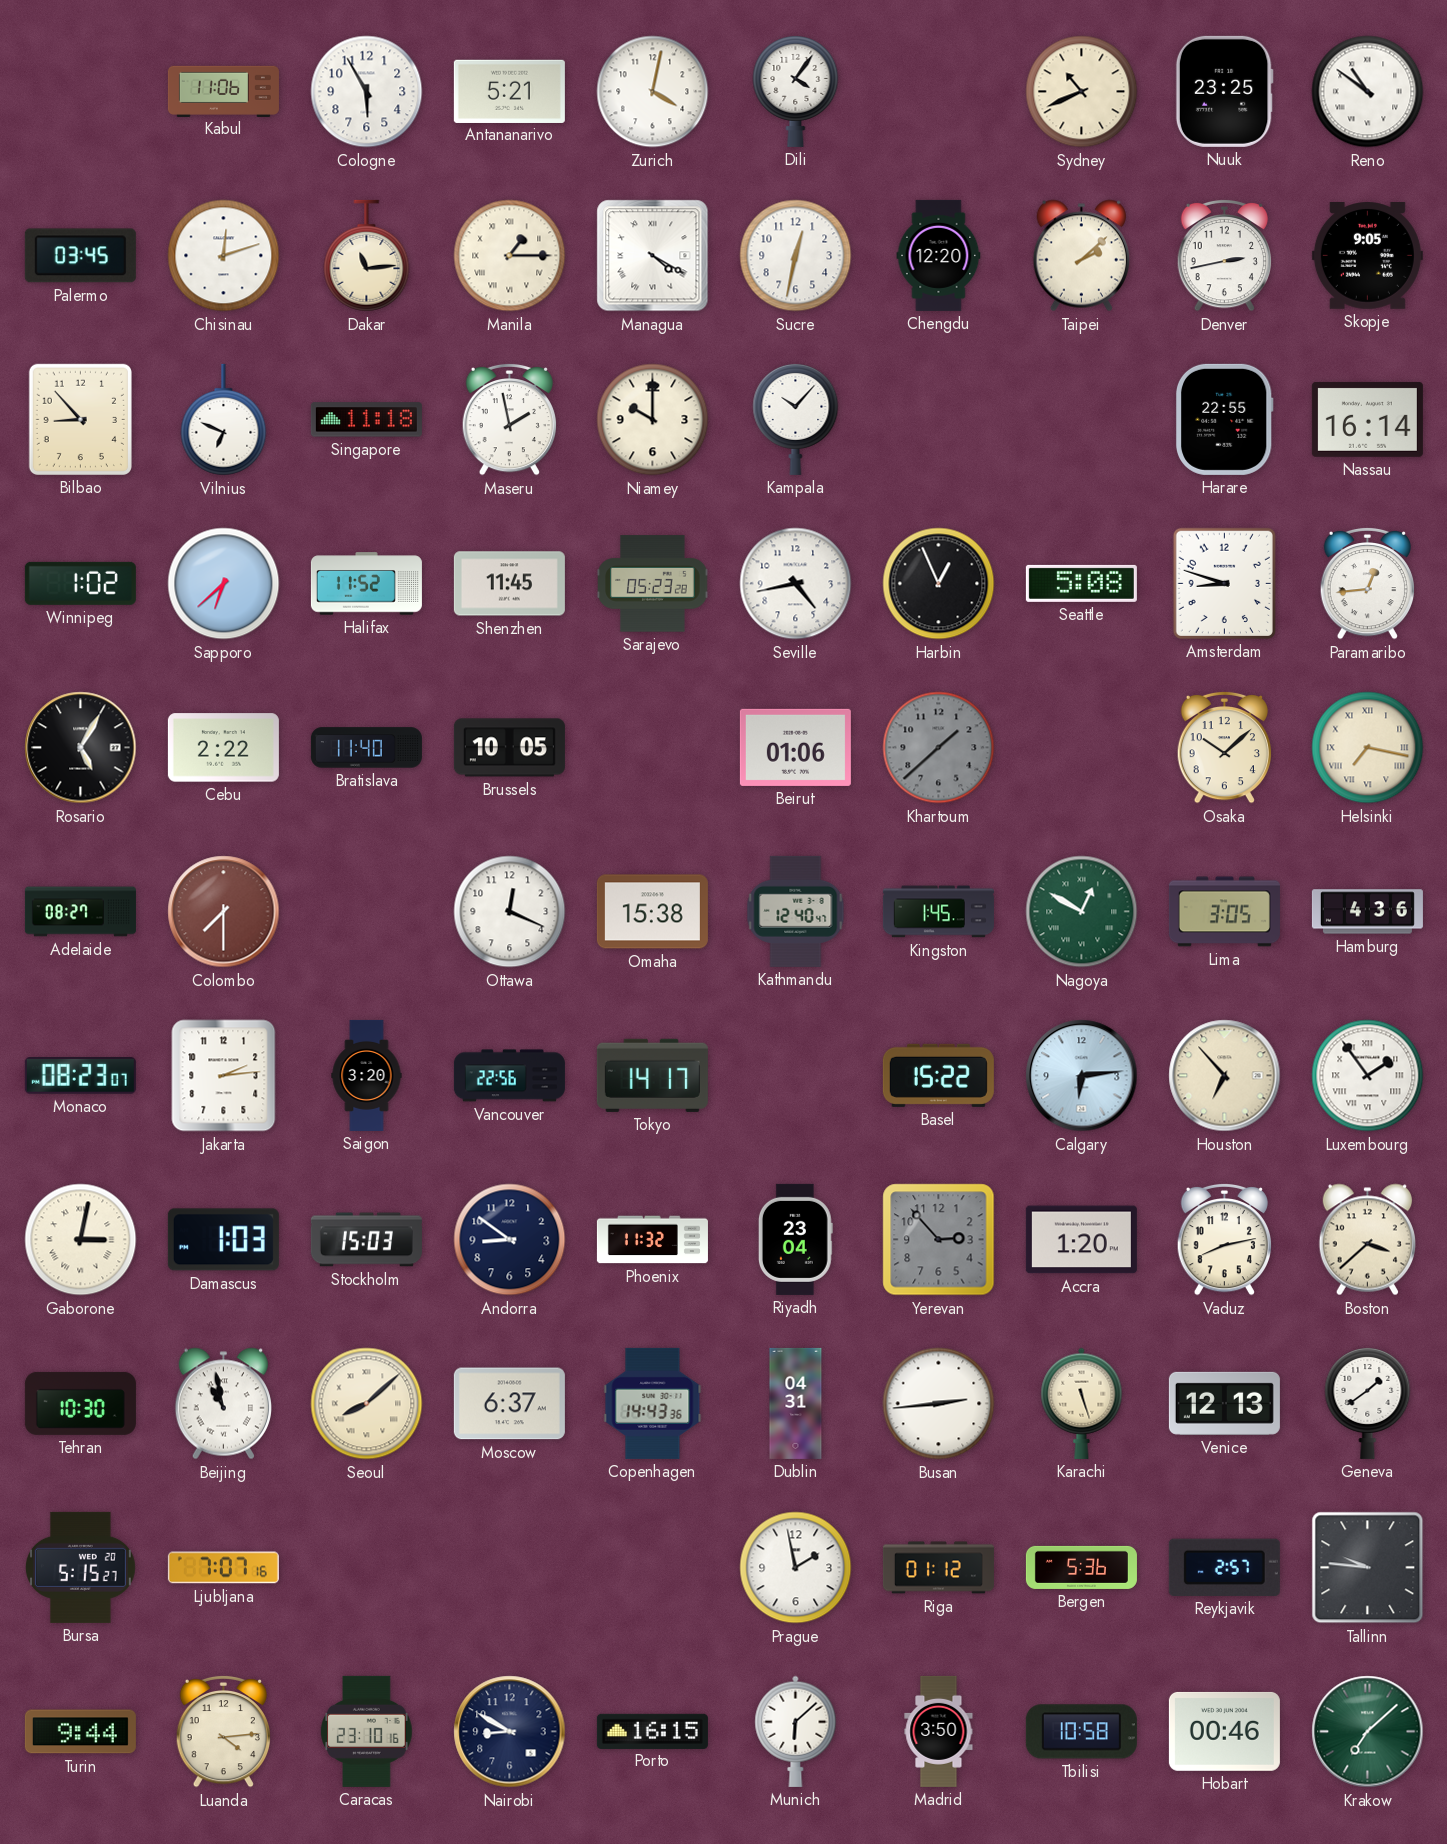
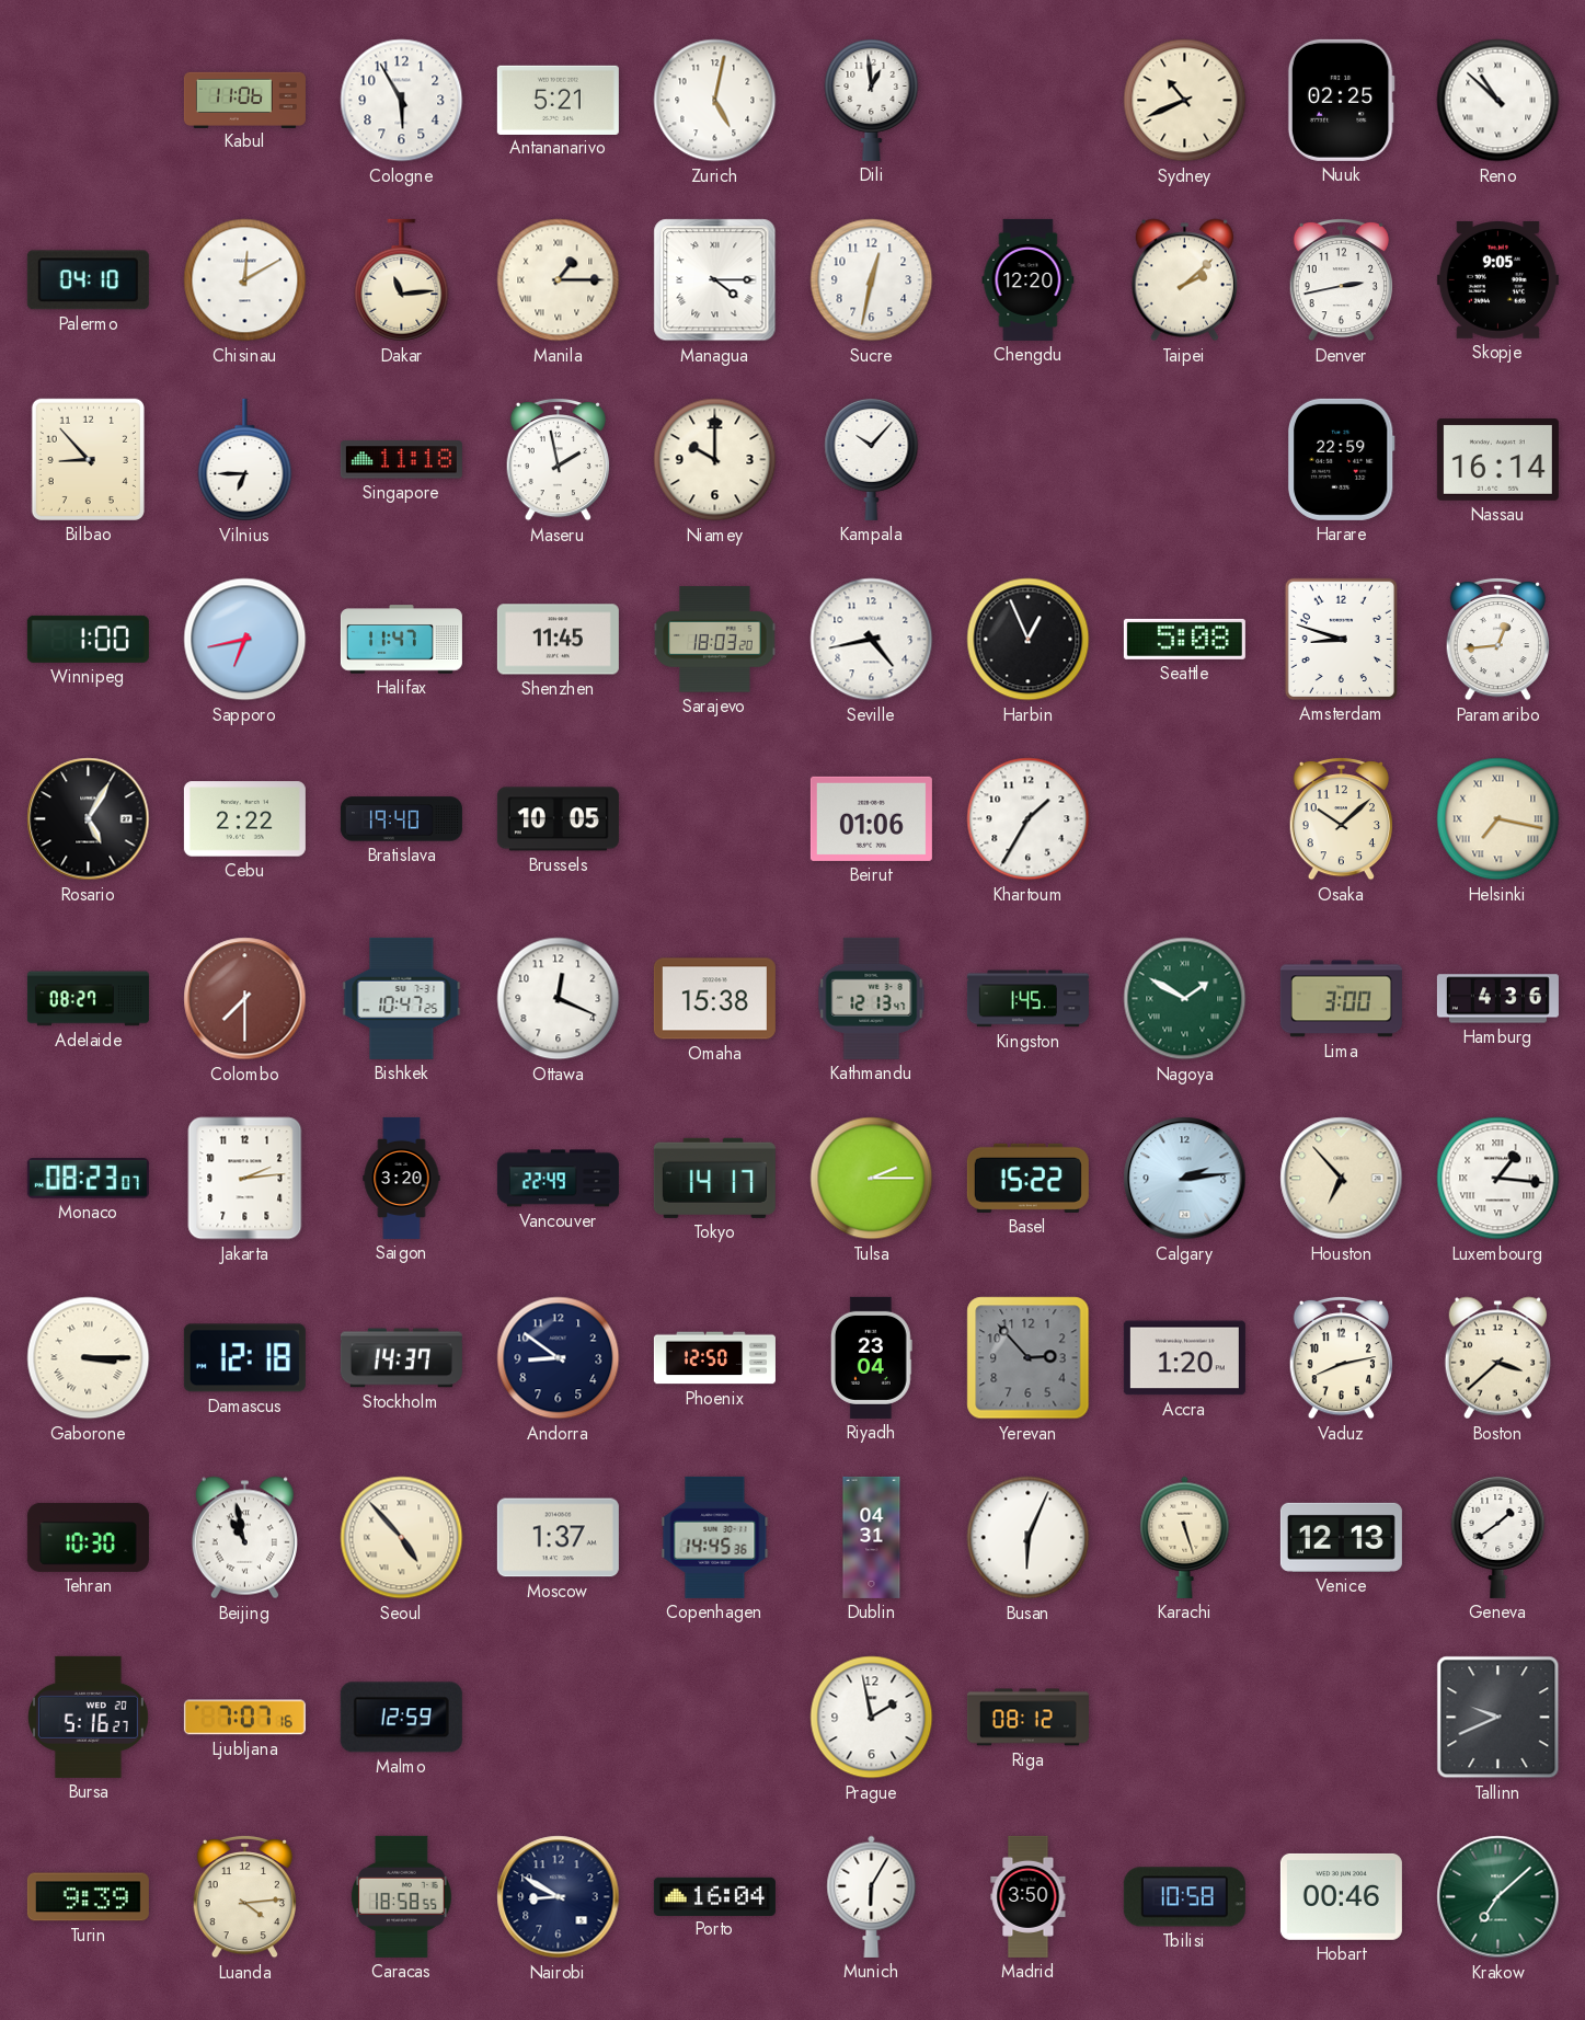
Zurich: 4:02 -> 5:02 (715, 101)
Dili: 4:06 -> 12:59 (872, 100)
Nuuk: 23:25 -> 02:25 (1341, 100)
Reno: 10:51 -> 10:52 (1498, 101)
Palermo: 03:45 -> 04:10 (88, 280)
Chisinau: 12:12 -> 12:10 (245, 280)
Managua: 4:20 -> 4:15 (715, 280)
Vilnius: 6:49 -> 6:45 (245, 460)
Harare: 22:55 -> 22:59 (1341, 459)
Winnipeg: 1:02 -> 1:00 (88, 639)
Sapporo: 6:38 -> 6:43 (245, 640)
Halifax: 11:52 -> 11:47 (401, 640)
Sarajevo: 05:23 -> 18:03 (715, 640)
Bratislava: 11:40 -> 19:40 (401, 819)
Khartoum: 1:38 -> 1:35 (1029, 819)
Khartoum dial: grey -> white (1029, 819)
Bishkek: none -> 10:47 (402, 998)
Kathmandu: 12:40 -> 12:13 (872, 998)
Nagoya: 12:50 -> 1:50 (1185, 999)
Lima: 3:05 -> 3:00 (1341, 999)
Vancouver: 22:56 -> 22:49 (558, 1179)
Tulsa: none -> 2:15 (872, 1179)
Calgary: 6:14 -> 2:14 (1185, 1179)
Luxembourg: 1:54 -> 1:16 (1498, 1179)
Gaborone: 3:02 -> 3:15 (89, 1358)
Damascus: 1:03 -> 12:18 (244, 1358)
Stockholm: 15:03 -> 14:37 (401, 1358)
Phoenix: 11:32 -> 12:50 (714, 1358)
Seoul: 8:08 -> 4:53 (402, 1538)
Moscow: 6:37 -> 1:37 (558, 1538)
Copenhagen: 14:43 -> 14:45 (715, 1537)
Busan: 2:44 -> 6:04 (1029, 1538)
Bursa: 5:15 -> 5:16 (88, 1717)
Malmo: none -> 12:59 (401, 1718)
Riga: 01:12 -> 08:12 (1027, 1718)
Bergen: 5:36 -> none (1081, 1567)
Reykjavik: 2:57 -> none (1224, 1567)
Tallinn: 9:46 -> 9:41 (1498, 1718)
Turin: 9:44 -> 9:39 (88, 1897)
Caracas: 23:10 -> 18:58 (402, 1896)
Porto: 16:15 -> 16:04 (714, 1896)
Munich: 6:08 -> 6:05 (872, 1896)
